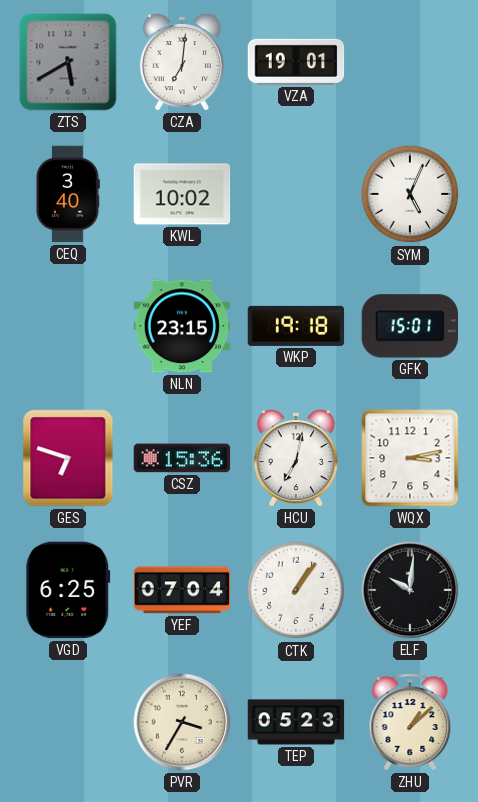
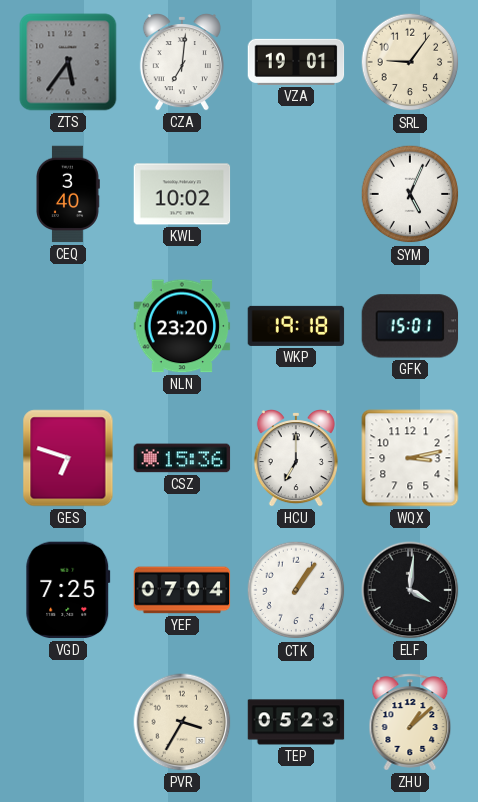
ZTS: 5:40 -> 5:36 (68, 62)
SRL: none -> 9:06 (410, 62)
NLN: 23:15 -> 23:20 (182, 326)
HCU: 7:02 -> 7:00 (296, 459)
VGD: 6:25 -> 7:25 (68, 590)
ELF: 10:01 -> 4:01 (410, 590)
